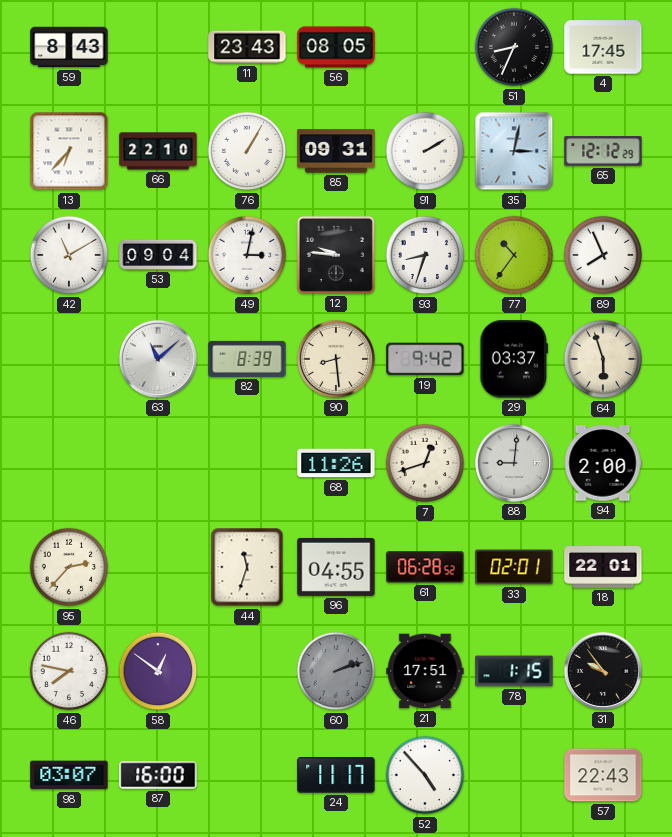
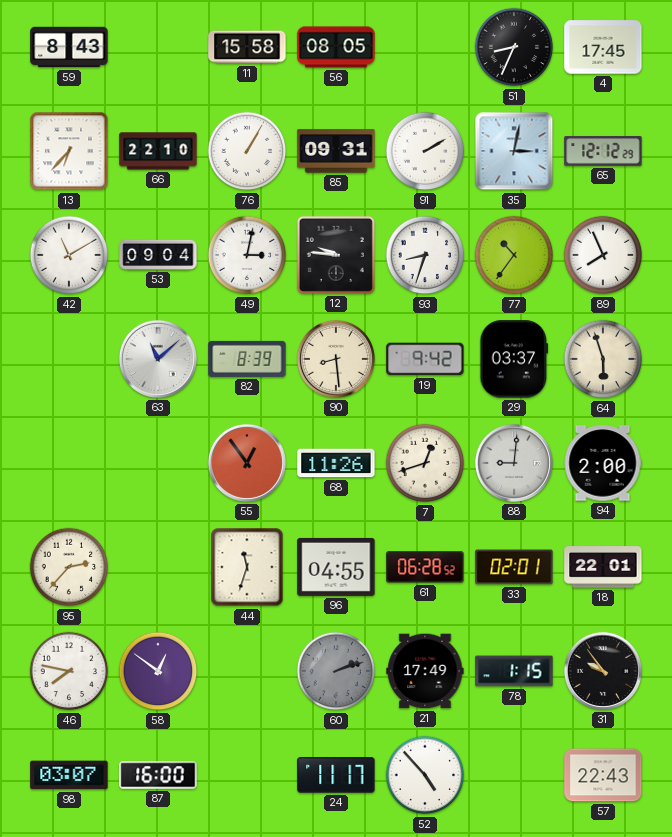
11: 23:43 -> 15:58 (247, 47)
55: none -> 12:54 (247, 463)
21: 17:51 -> 17:49 (425, 671)
